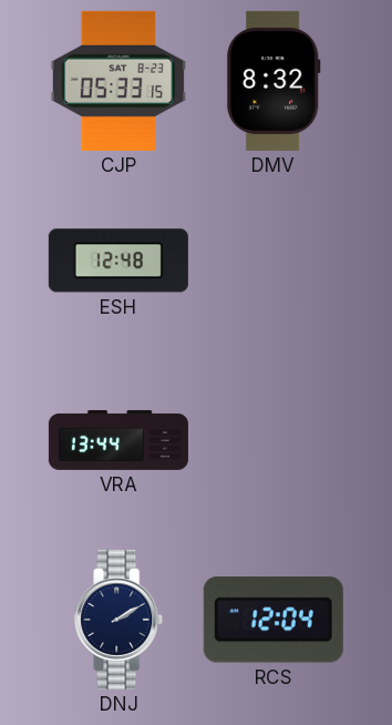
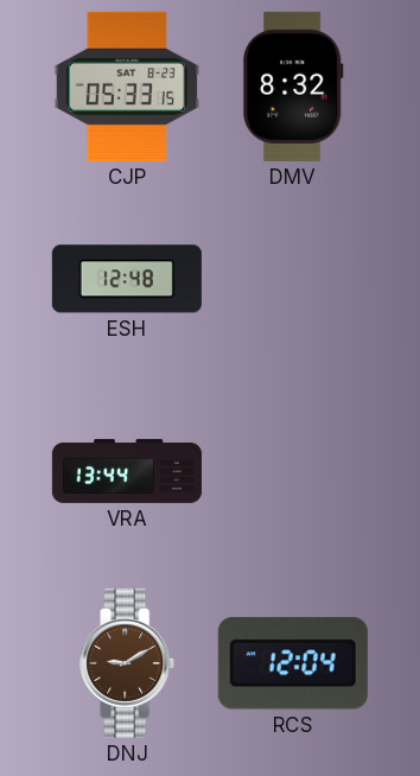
DNJ: 2:10 -> 9:10 (128, 663)
DNJ dial: navy -> brown (128, 663)
